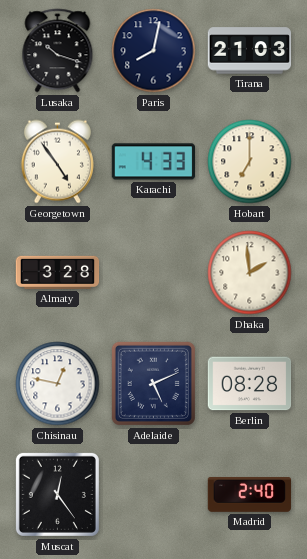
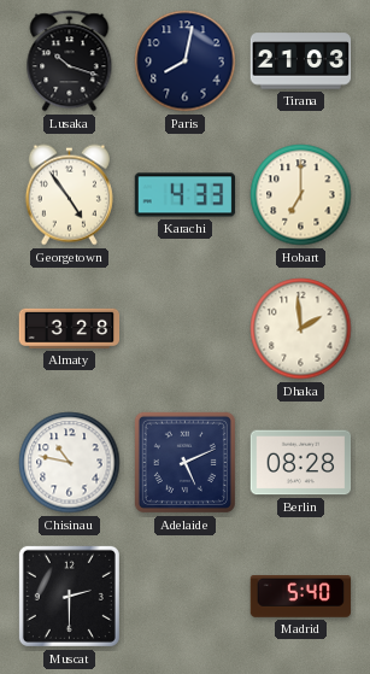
Chisinau: 12:47 -> 10:47 (70, 463)
Muscat: 12:24 -> 2:30 (69, 596)
Madrid: 2:40 -> 5:40 (301, 597)
